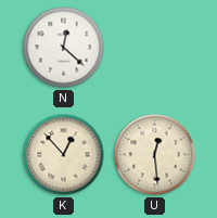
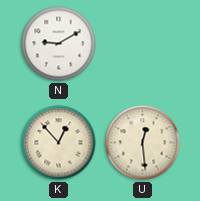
N: 12:22 -> 9:10 (59, 44)
